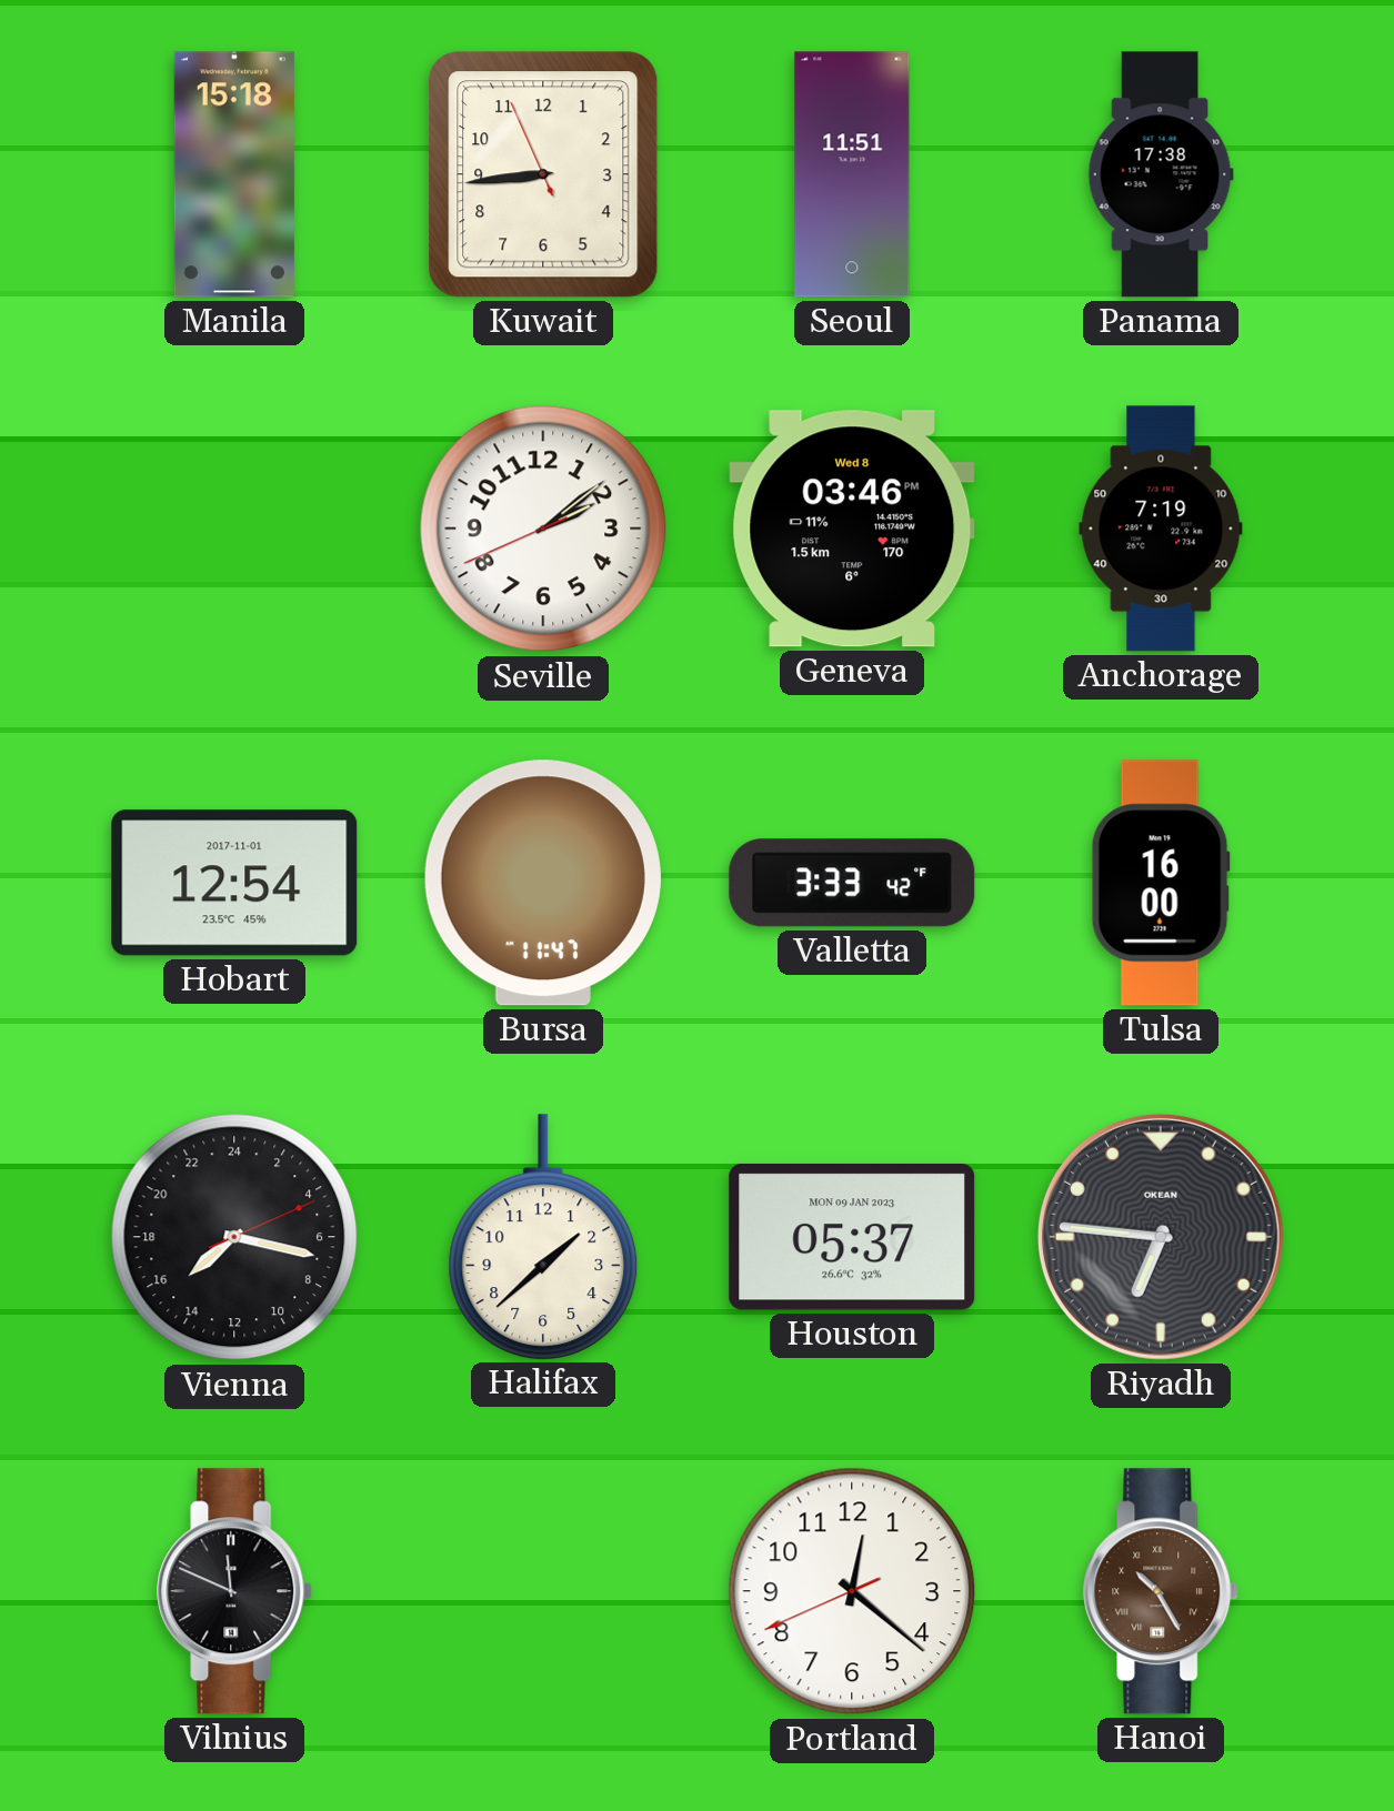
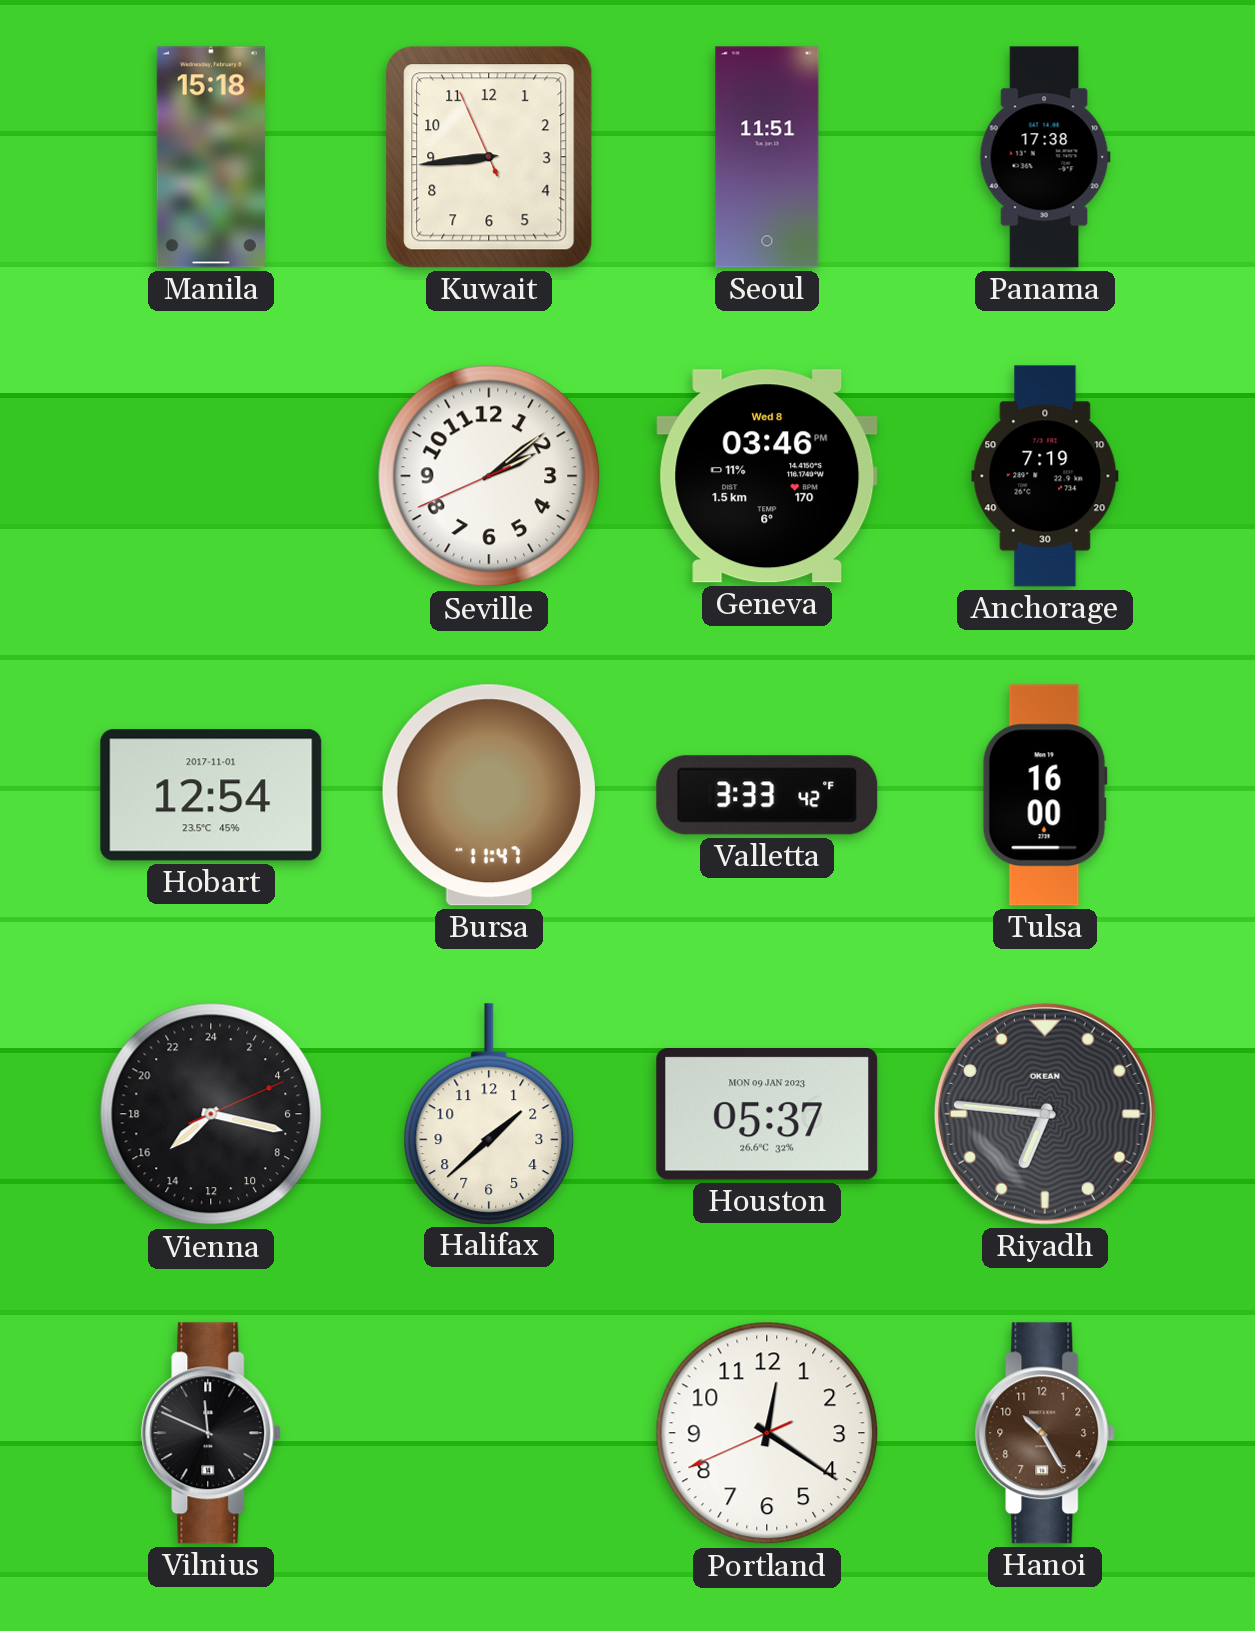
Portland: 12:21 -> 12:20 (767, 1433)
Hanoi numerals: Roman -> Arabic (1046, 1433)
